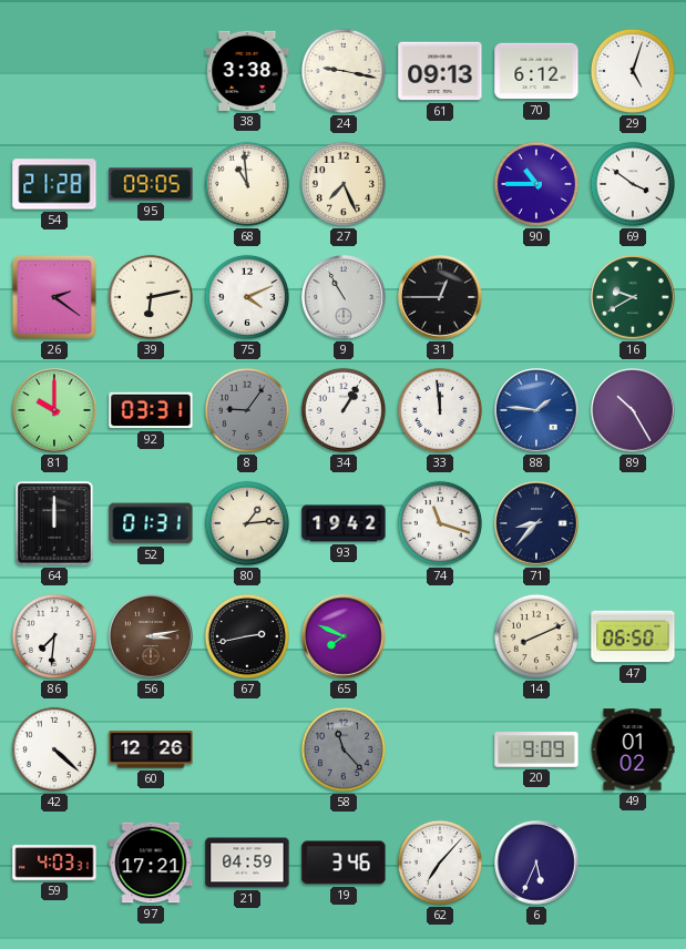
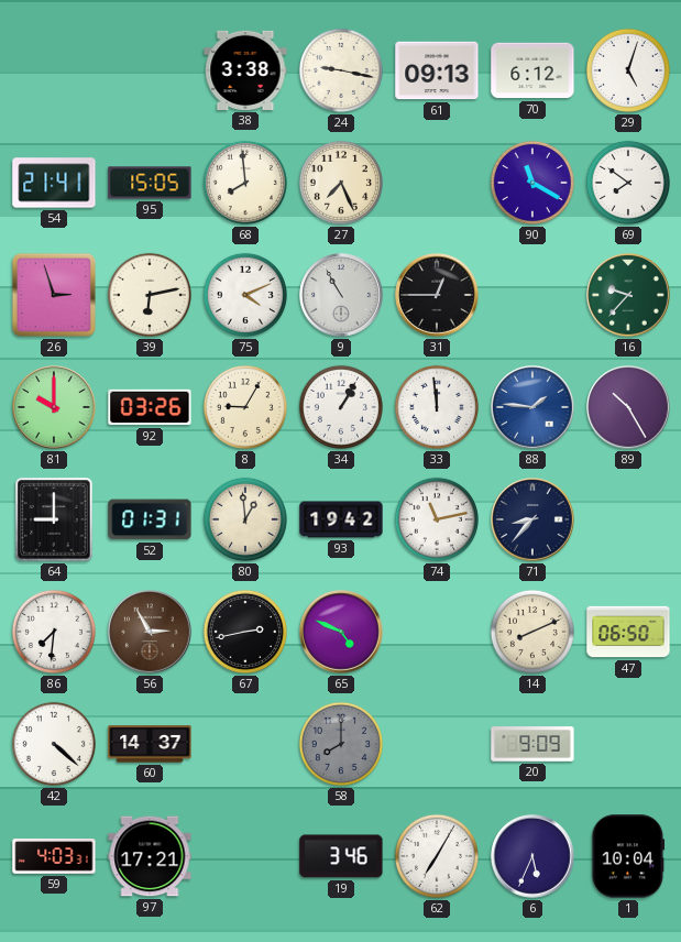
54: 21:28 -> 21:41 (54, 183)
95: 09:05 -> 15:05 (150, 183)
68: 10:59 -> 7:59 (245, 183)
90: 10:45 -> 11:20 (532, 183)
69: 3:51 -> 7:51 (628, 183)
26: 2:21 -> 2:57 (54, 295)
16: 9:40 -> 9:37 (628, 295)
92: 03:31 -> 03:26 (150, 407)
8: 9:06 -> 9:05 (245, 407)
8 dial: grey -> cream (245, 407)
64: 12:00 -> 9:00 (54, 519)
80: 1:14 -> 12:59 (245, 519)
74: 11:18 -> 11:13 (437, 519)
56: 3:13 -> 2:55 (150, 632)
65: 7:49 -> 4:49 (341, 632)
60: 12:26 -> 14:37 (150, 744)
58: 11:23 -> 8:00 (341, 744)
49: 01:02 -> none (633, 749)
21: 04:59 -> none (247, 863)
62: 7:07 -> 7:05 (437, 856)
1: none -> 10:04 (628, 856)
